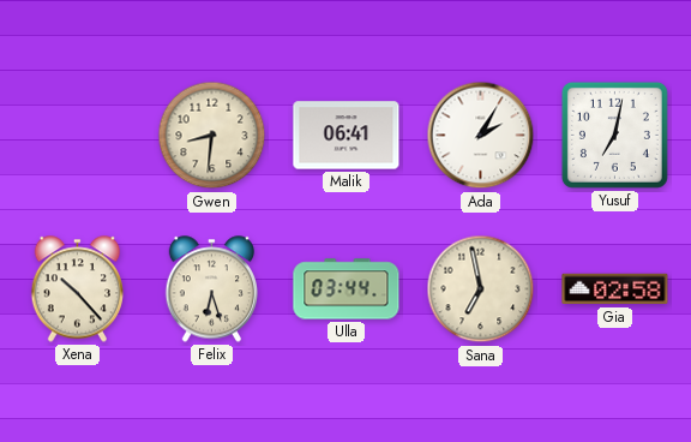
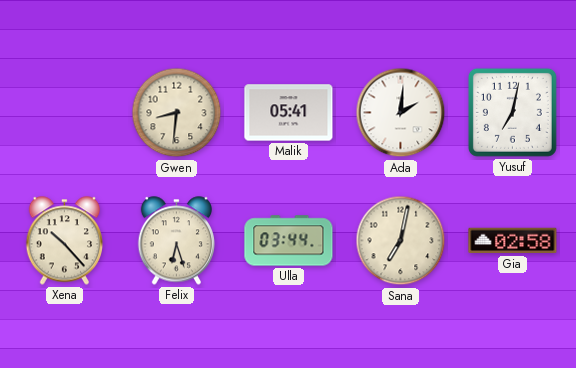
Malik: 06:41 -> 05:41 (289, 113)
Ada: 2:05 -> 2:01 (401, 113)
Sana: 6:58 -> 7:02 (401, 241)
